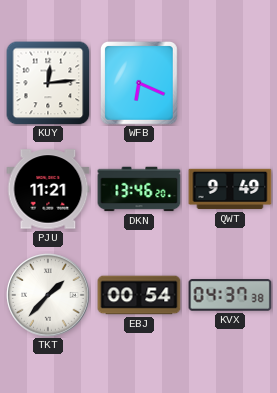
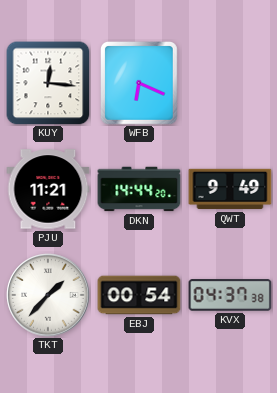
KUY: 12:14 -> 12:16 (48, 83)
DKN: 13:46 -> 14:44 (139, 189)
